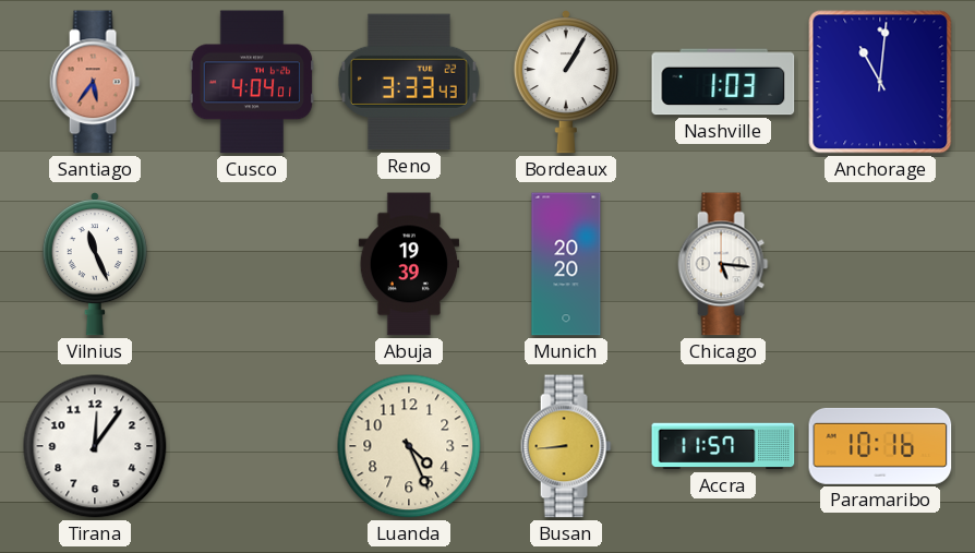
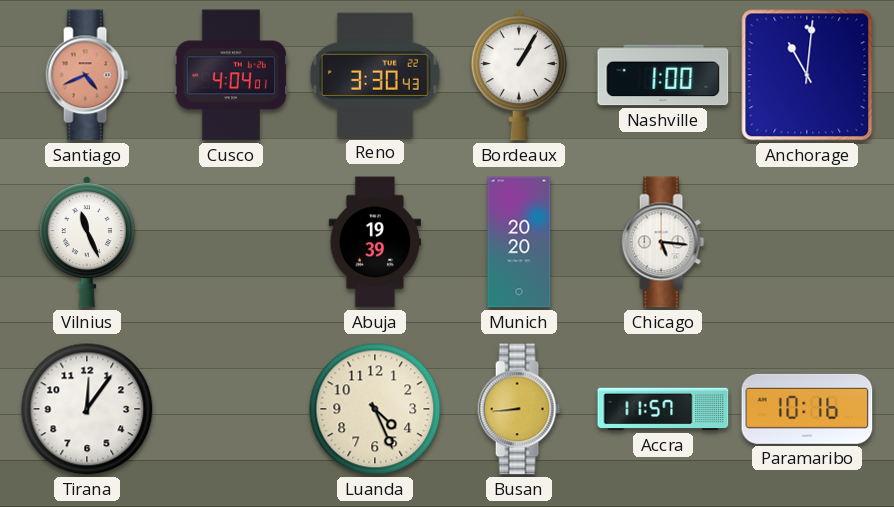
Santiago: 5:36 -> 4:41 (87, 75)
Reno: 3:33 -> 3:30 (375, 75)
Nashville: 1:03 -> 1:00 (663, 75)
